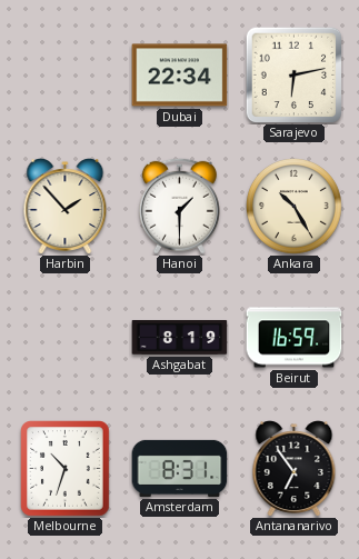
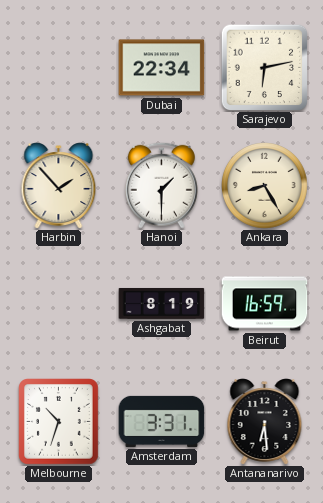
Ankara: 10:25 -> 8:25 (265, 186)
Amsterdam: 8:31 -> 3:31 (162, 421)
Antananarivo: 6:54 -> 6:29 (265, 422)
